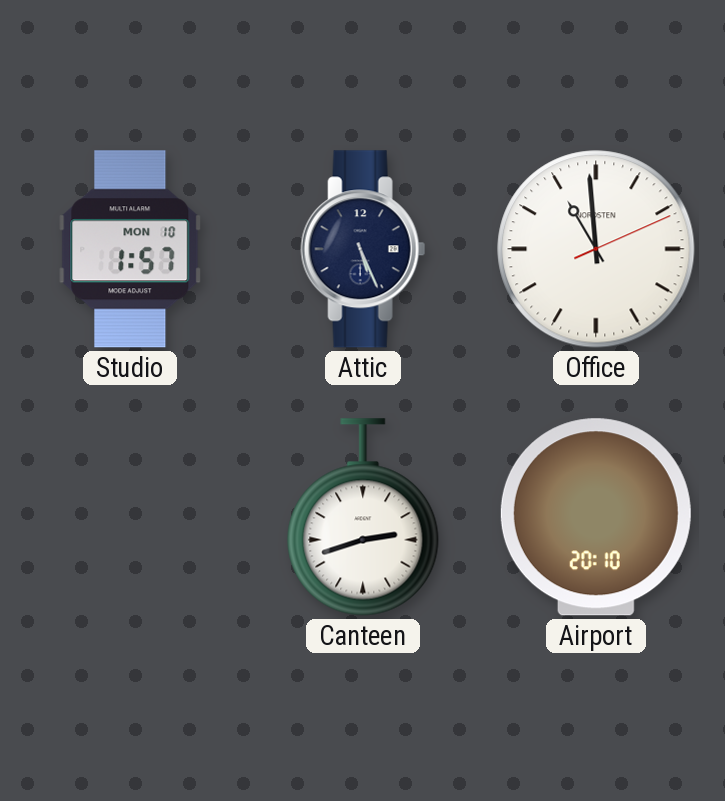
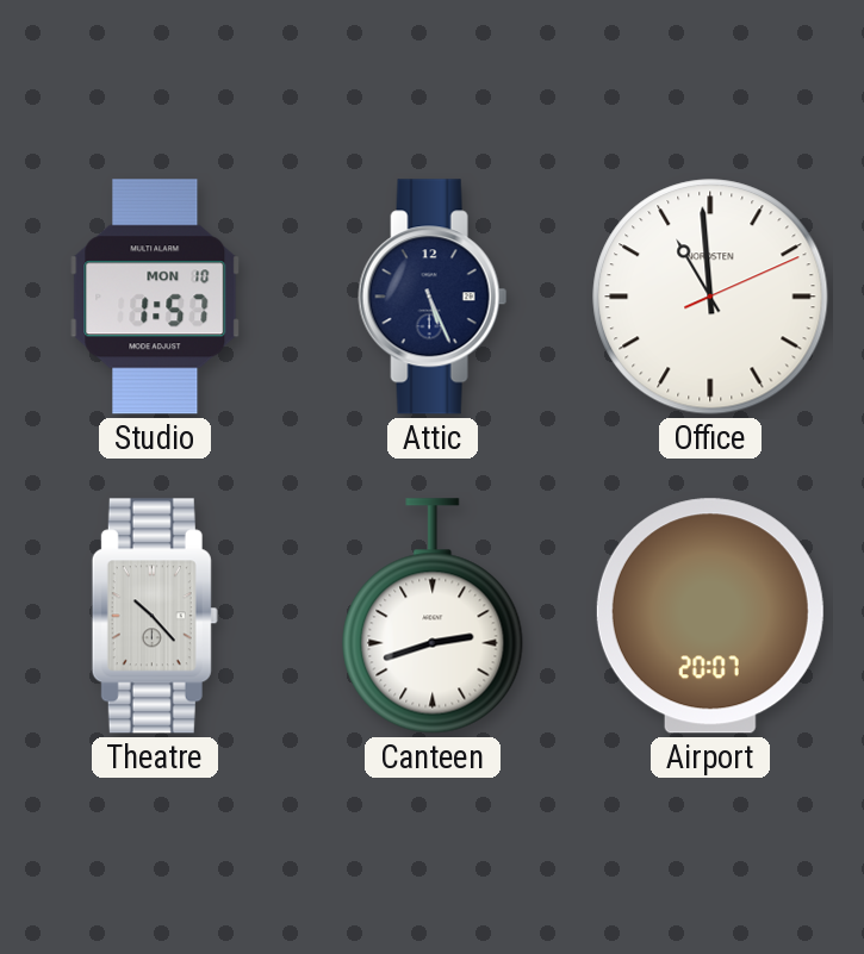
Theatre: none -> 10:23 (155, 616)
Airport: 20:10 -> 20:07 (710, 616)
